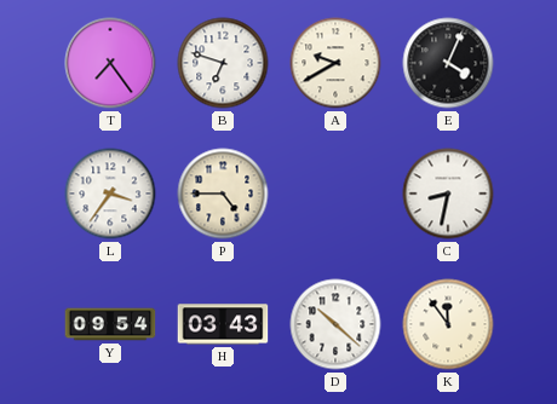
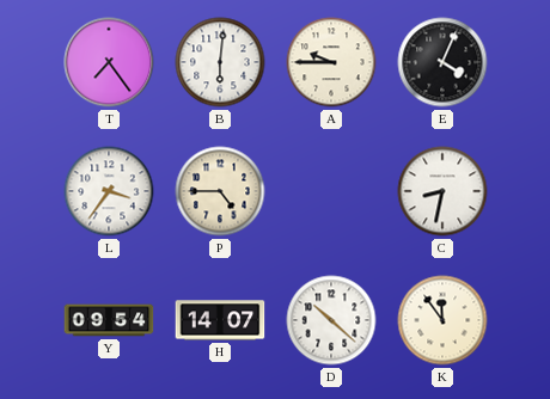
B: 6:48 -> 6:01 (220, 62)
A: 9:40 -> 9:45 (331, 62)
H: 03:43 -> 14:07 (220, 320)
